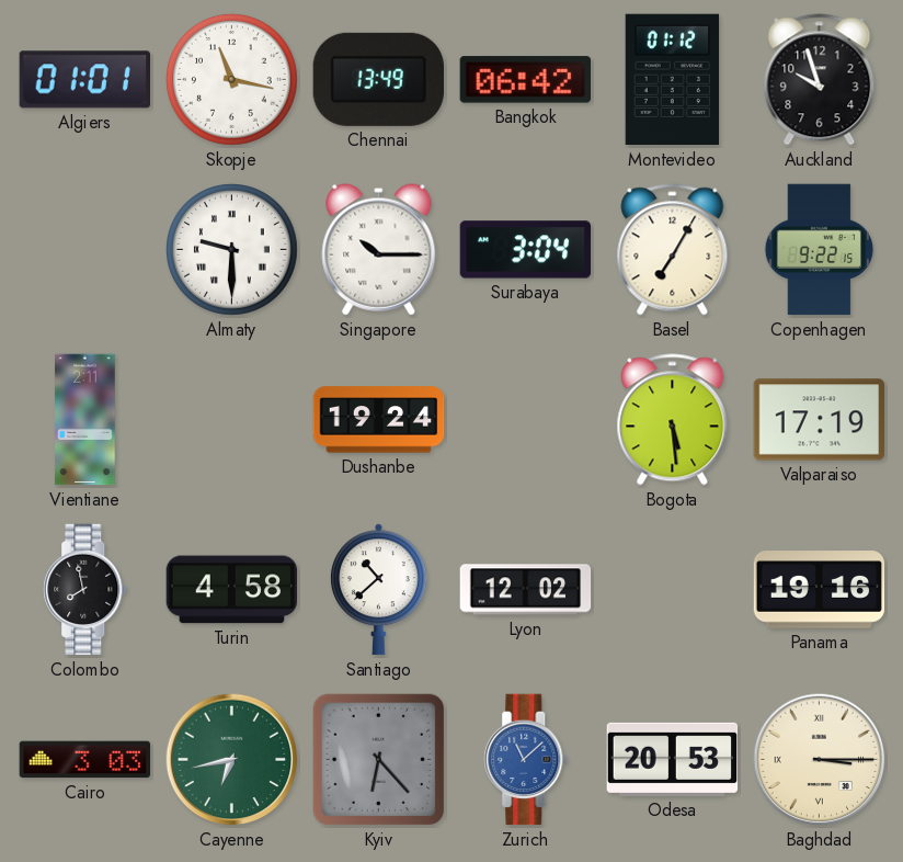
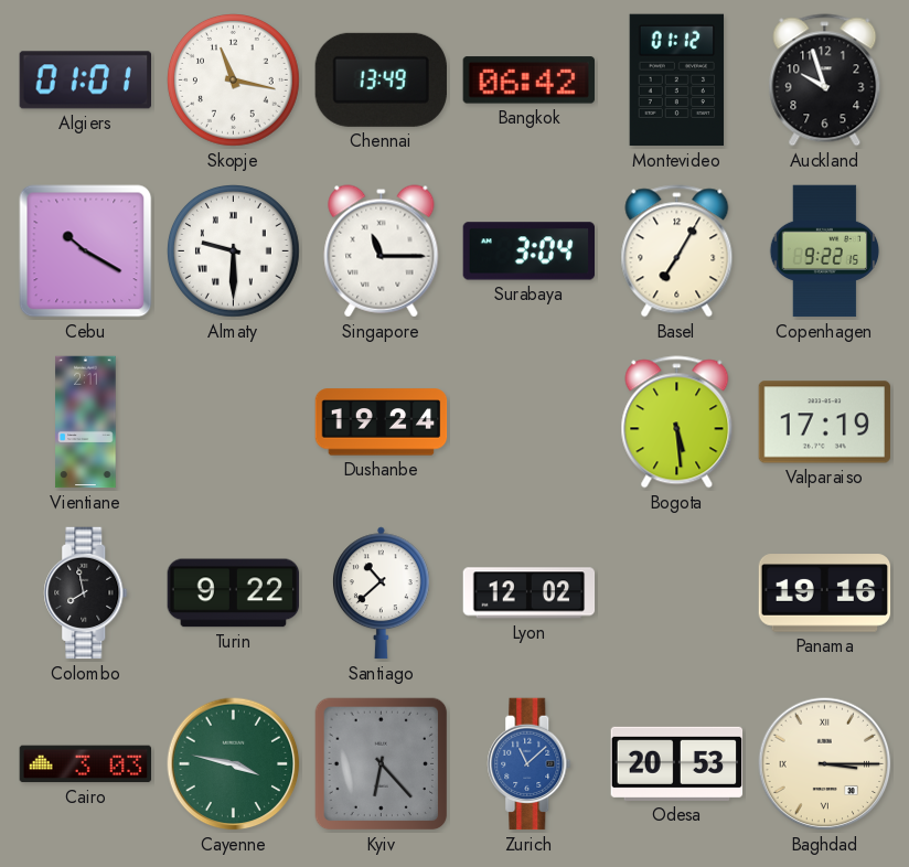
Cebu: none -> 10:20 (86, 251)
Singapore: 10:15 -> 11:15 (382, 251)
Turin: 4:58 -> 9:22 (234, 593)
Cayenne: 6:43 -> 3:47 (234, 764)
